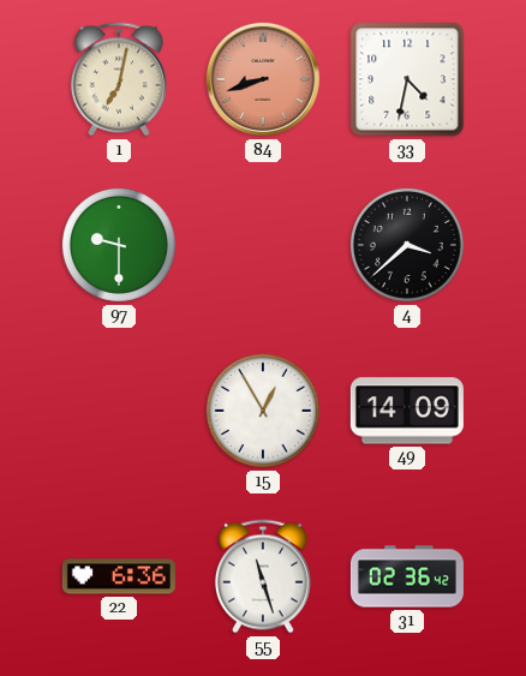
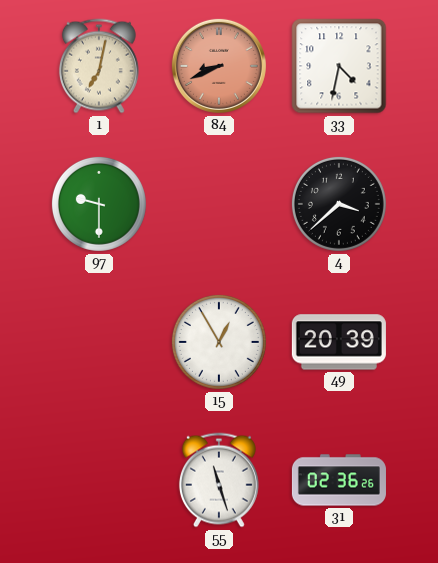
84: 8:42 -> 8:41 (219, 66)
49: 14:09 -> 20:39 (339, 342)
22: 6:36 -> none (119, 576)
31: 02:36:42 -> 02:36:26 (339, 480)
